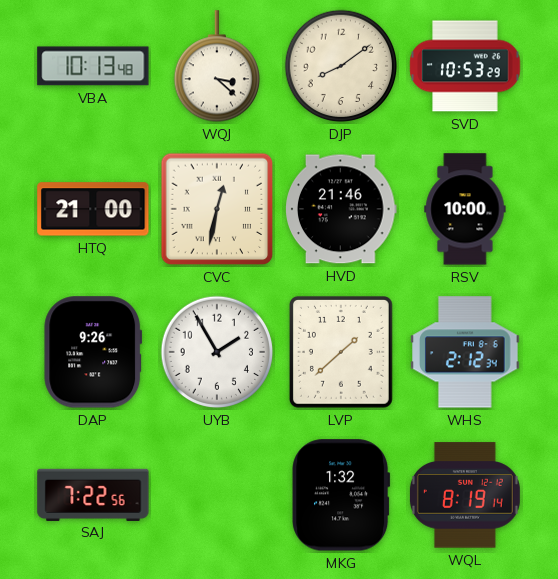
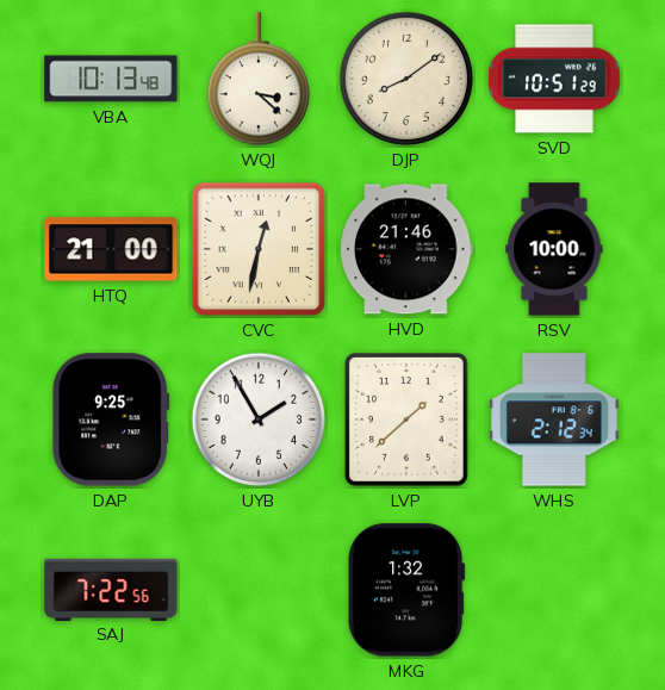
SVD: 10:53 -> 10:51 (554, 79)
DAP: 9:26 -> 9:25 (111, 419)
WQL: 8:19 -> none (465, 495)
